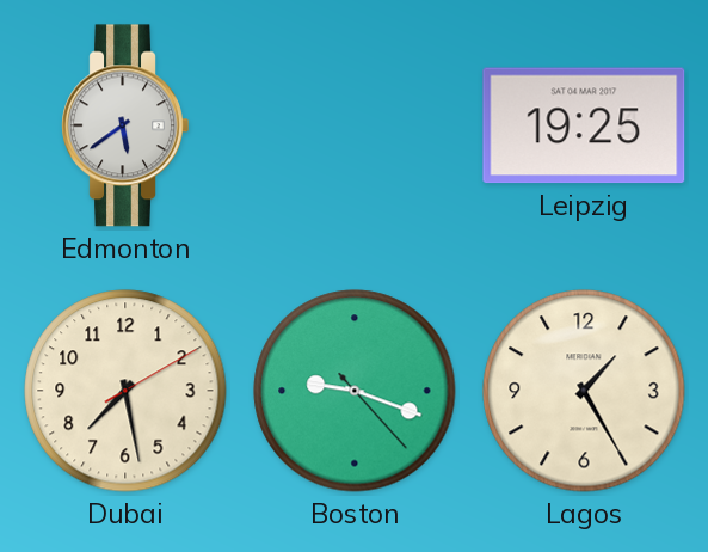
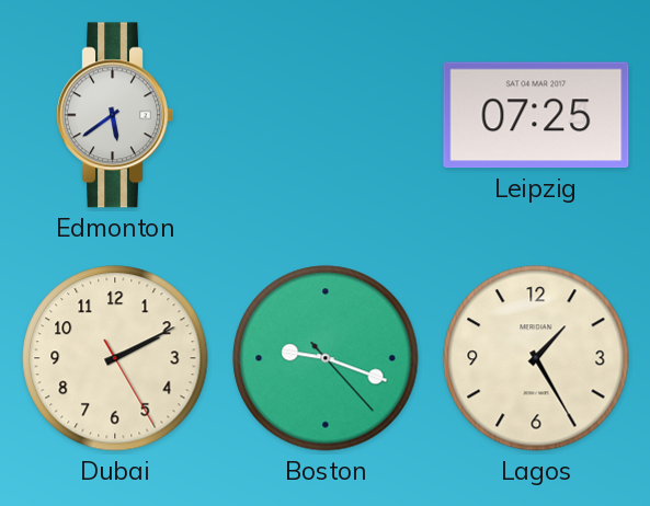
Leipzig: 19:25 -> 07:25 (536, 115)
Dubai: 7:28 -> 2:10 (115, 358)
